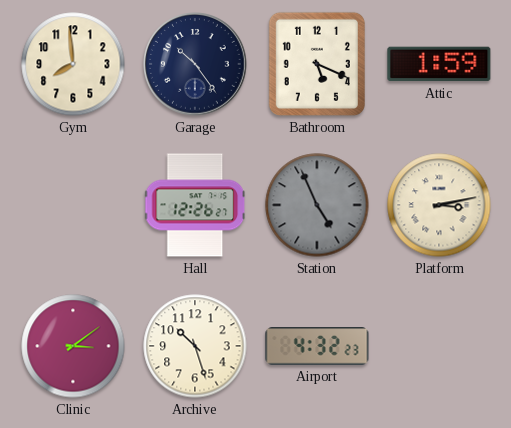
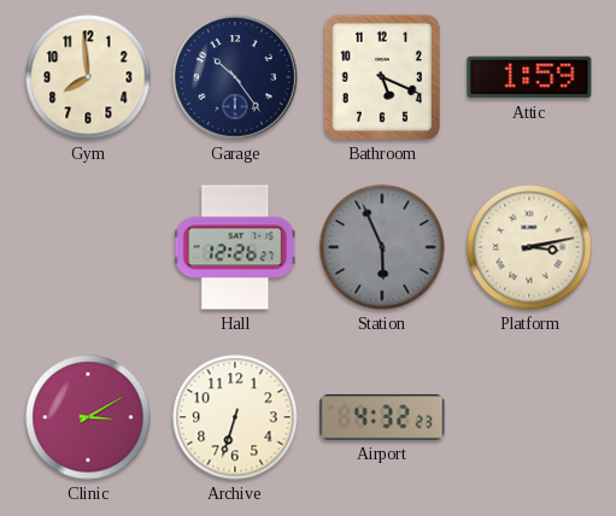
Station: 4:56 -> 5:56 (382, 247)
Clinic: 3:09 -> 3:10 (88, 417)
Archive: 10:27 -> 6:33 (235, 417)
